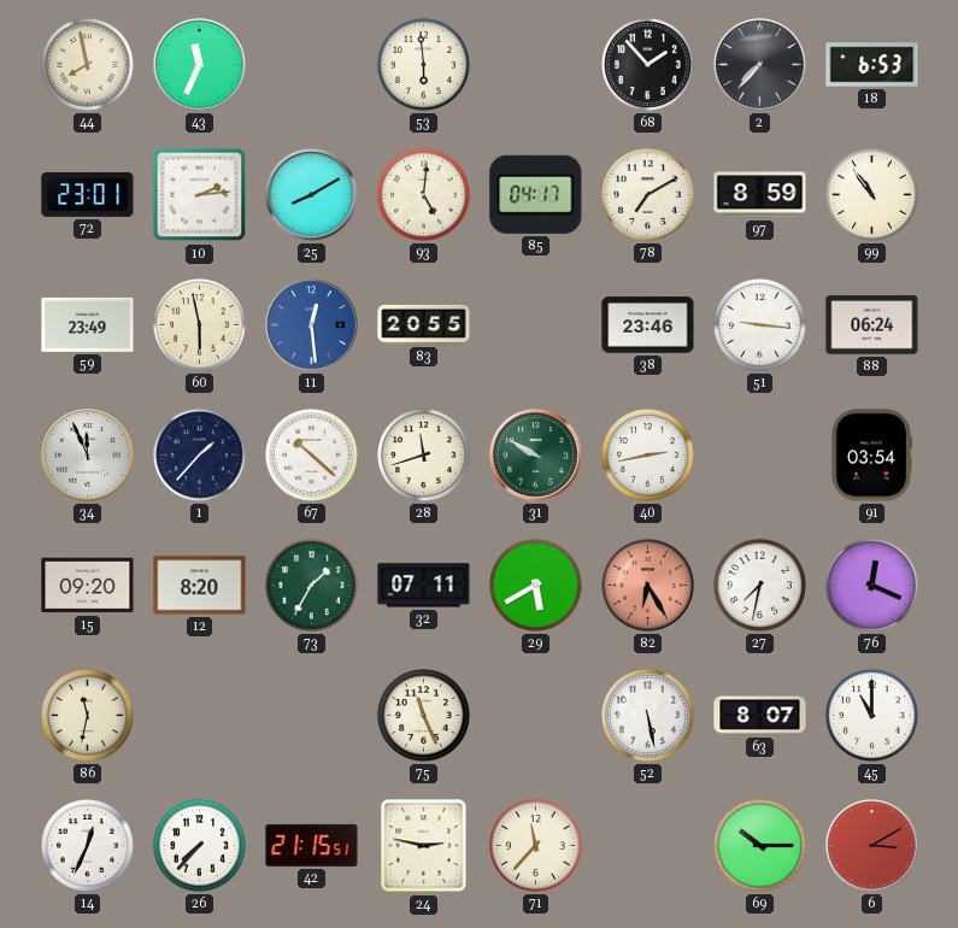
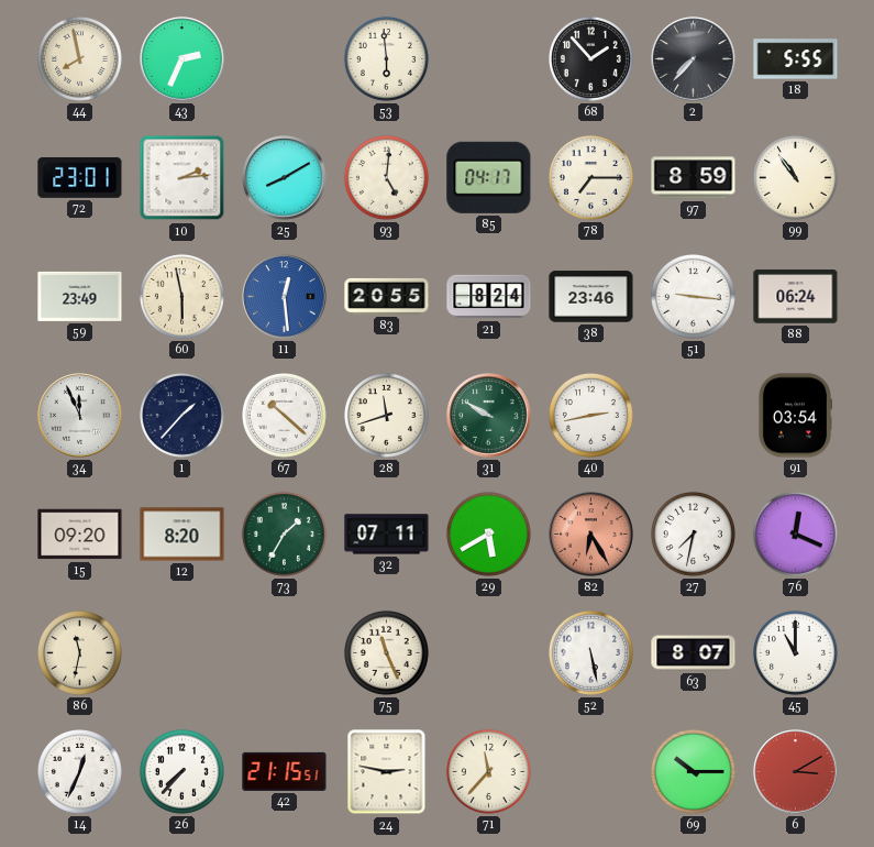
43: 11:34 -> 2:34 (182, 59)
18: 6:53 -> 5:55 (796, 59)
78: 7:10 -> 7:15 (590, 177)
21: none -> 8:24 (489, 297)
